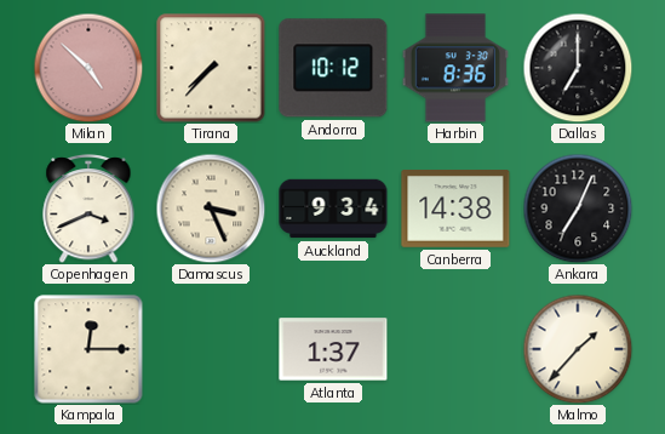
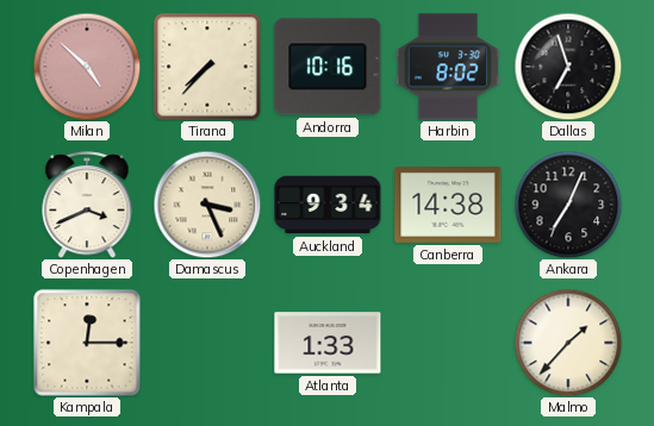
Andorra: 10:12 -> 10:16 (328, 67)
Harbin: 8:36 -> 8:02 (448, 67)
Dallas: 7:00 -> 6:57 (568, 67)
Atlanta: 1:37 -> 1:33 (328, 343)
